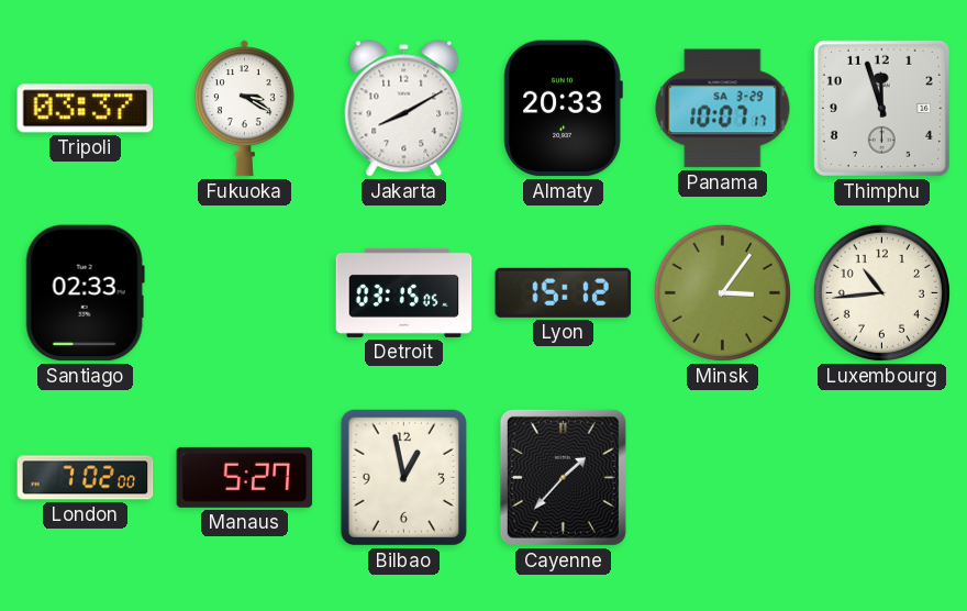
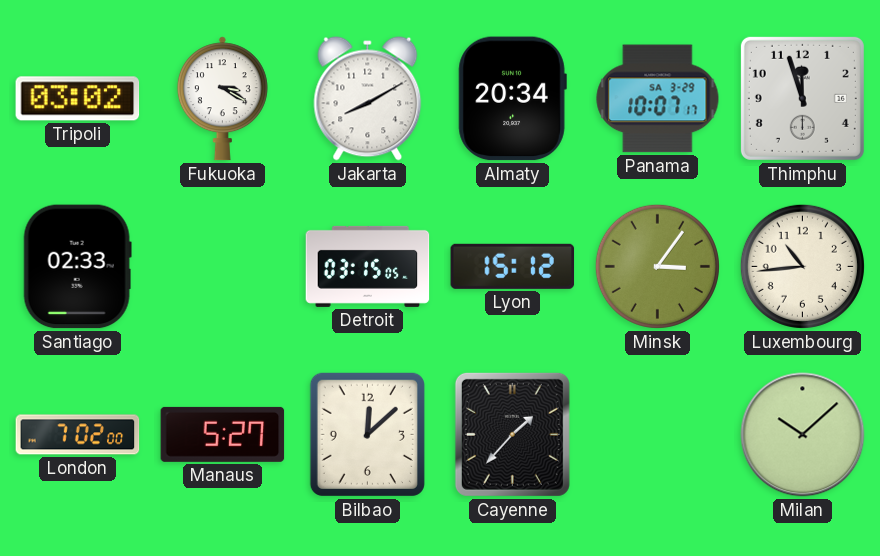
Tripoli: 03:37 -> 03:02 (78, 99)
Almaty: 20:33 -> 20:34 (512, 99)
Bilbao: 12:58 -> 12:08 (367, 434)
Milan: none -> 10:08 (803, 435)
